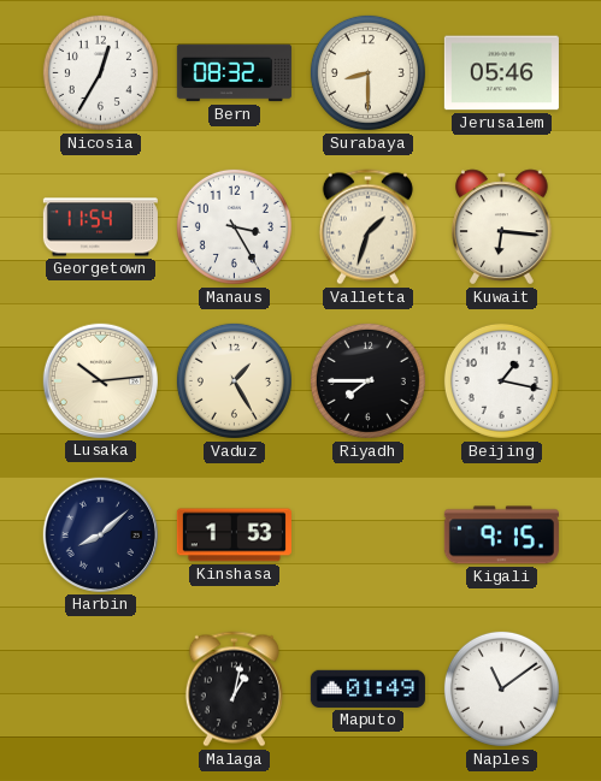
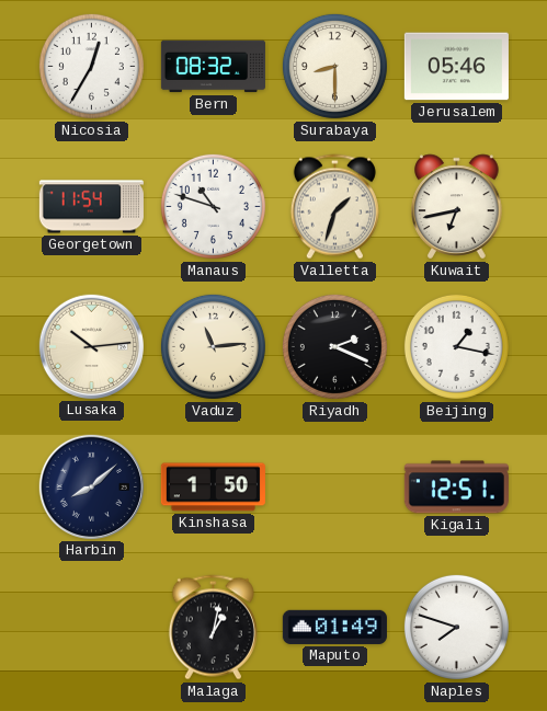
Manaus: 3:25 -> 10:48 (213, 206)
Kuwait: 6:16 -> 6:43 (457, 207)
Vaduz: 1:25 -> 11:14 (213, 346)
Riyadh: 7:45 -> 2:19 (334, 346)
Kinshasa: 1:53 -> 1:50 (213, 488)
Kigali: 9:15 -> 12:51 (456, 488)
Naples: 11:09 -> 7:48 (456, 627)
